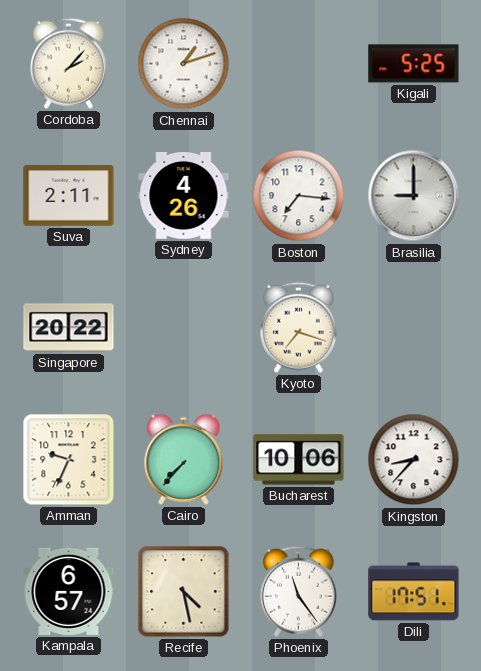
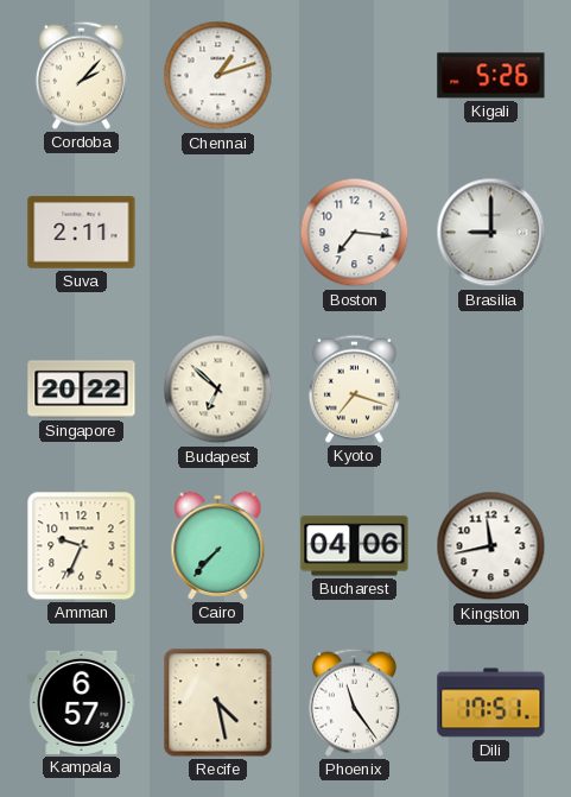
Kigali: 5:25 -> 5:26 (491, 76)
Sydney: 4:26 -> none (184, 196)
Budapest: none -> 6:52 (218, 390)
Bucharest: 10:06 -> 04:06 (355, 546)
Kingston: 8:37 -> 11:43 (491, 546)
